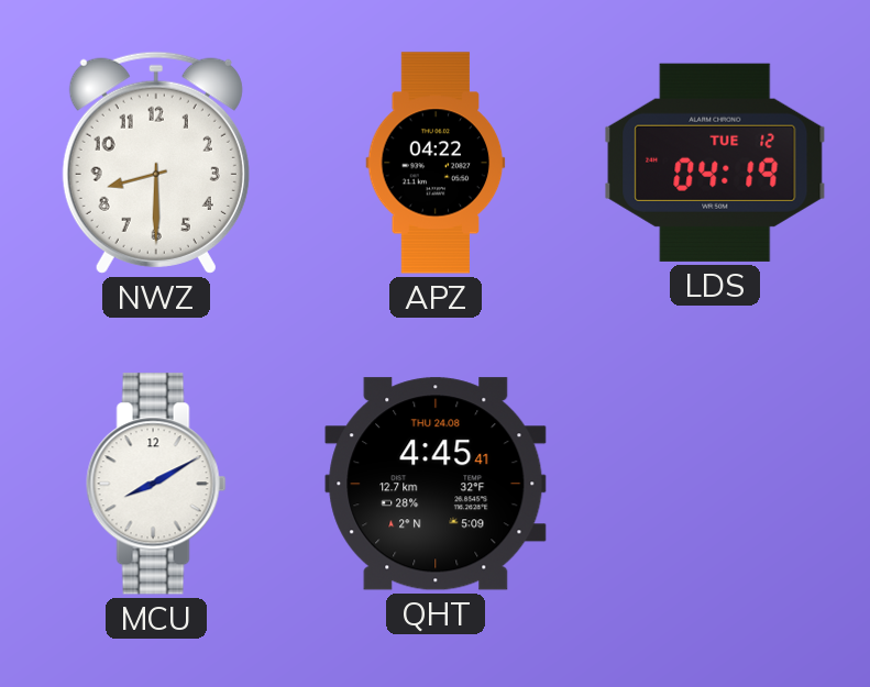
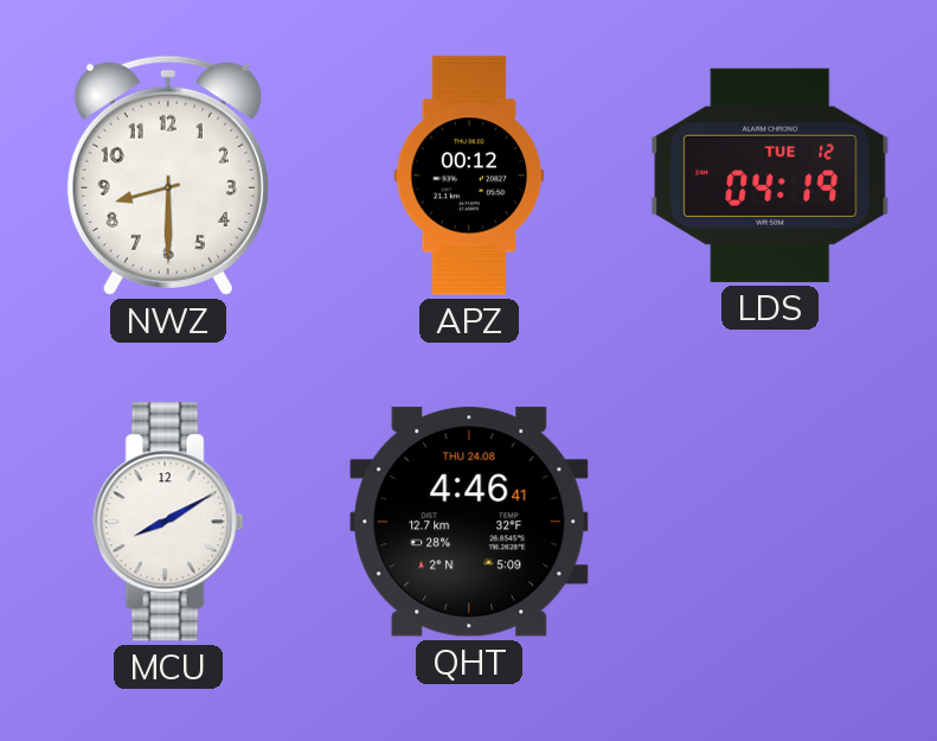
APZ: 04:22 -> 00:12 (469, 175)
QHT: 4:45 -> 4:46 (469, 522)
